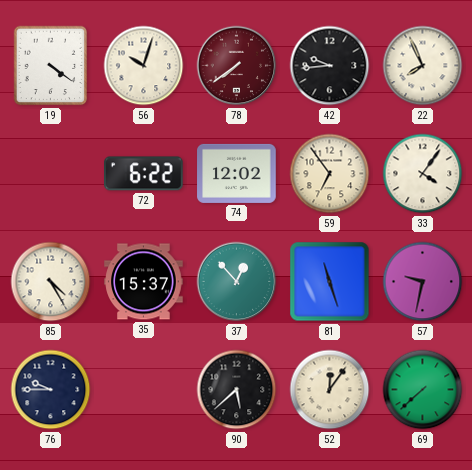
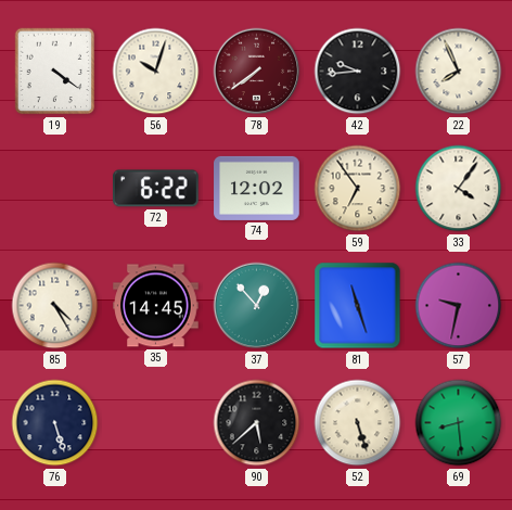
35: 15:37 -> 14:45 (156, 306)
76: 9:45 -> 5:27 (55, 423)
52: 12:06 -> 5:27 (358, 423)
69: 7:38 -> 8:29 (459, 423)
